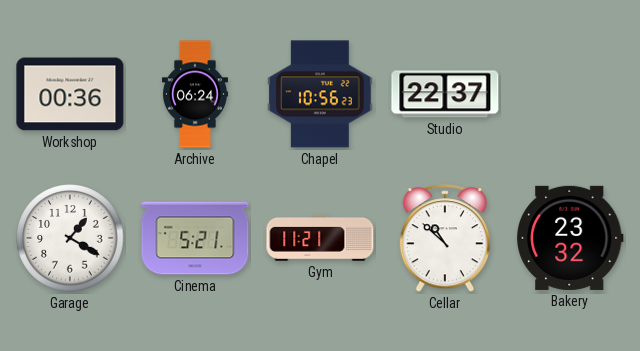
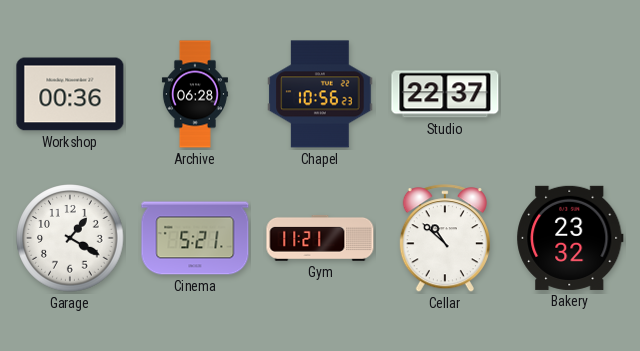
Archive: 06:24 -> 06:28 (195, 94)
